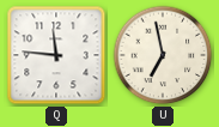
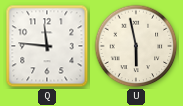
U: 6:58 -> 5:58 (136, 46)
